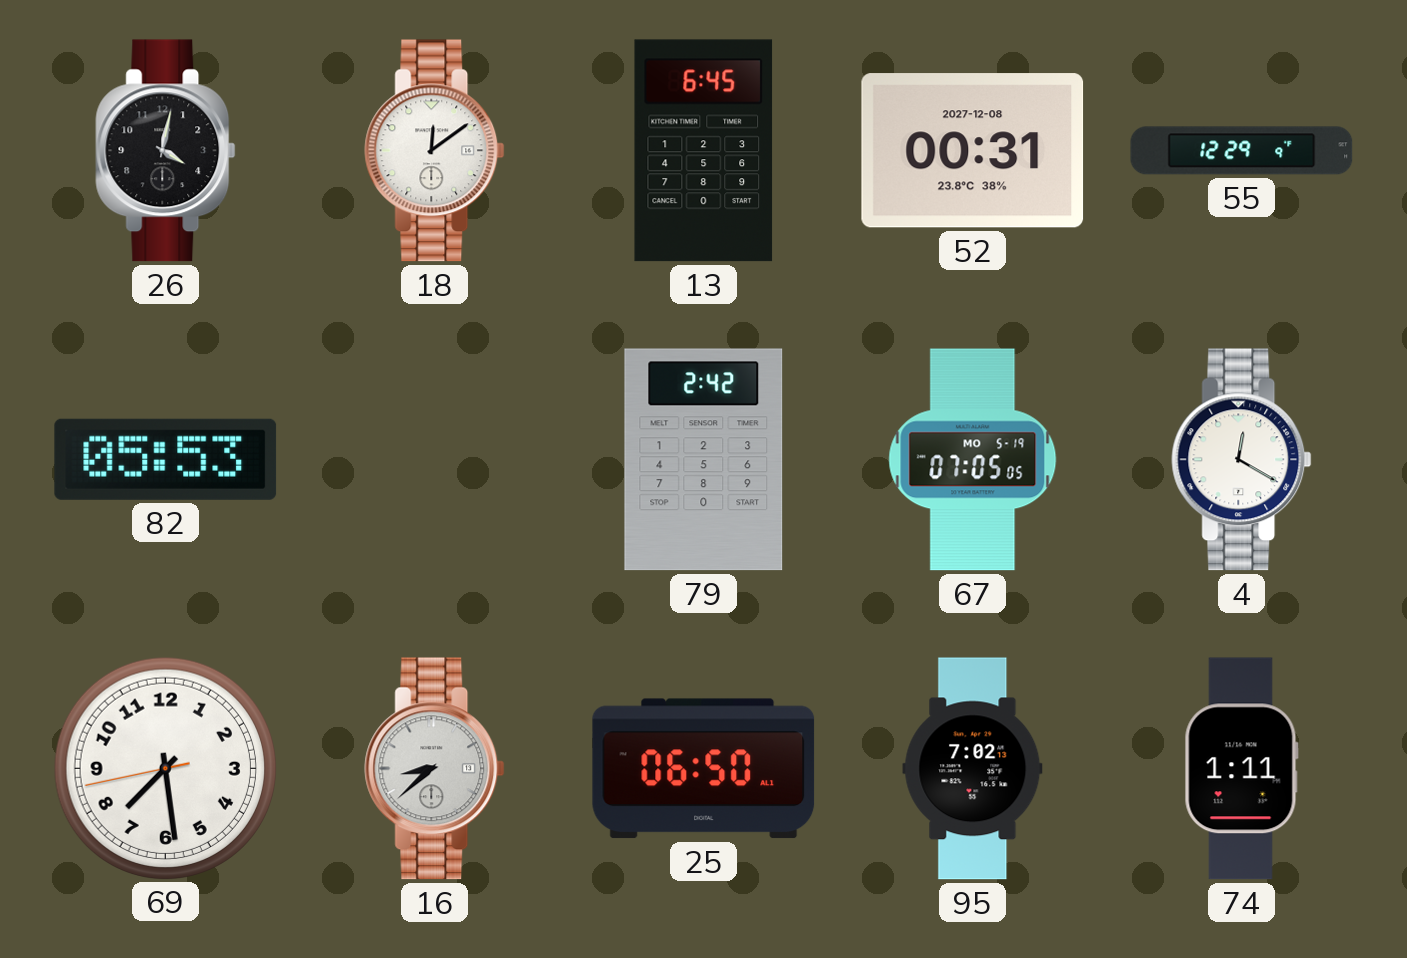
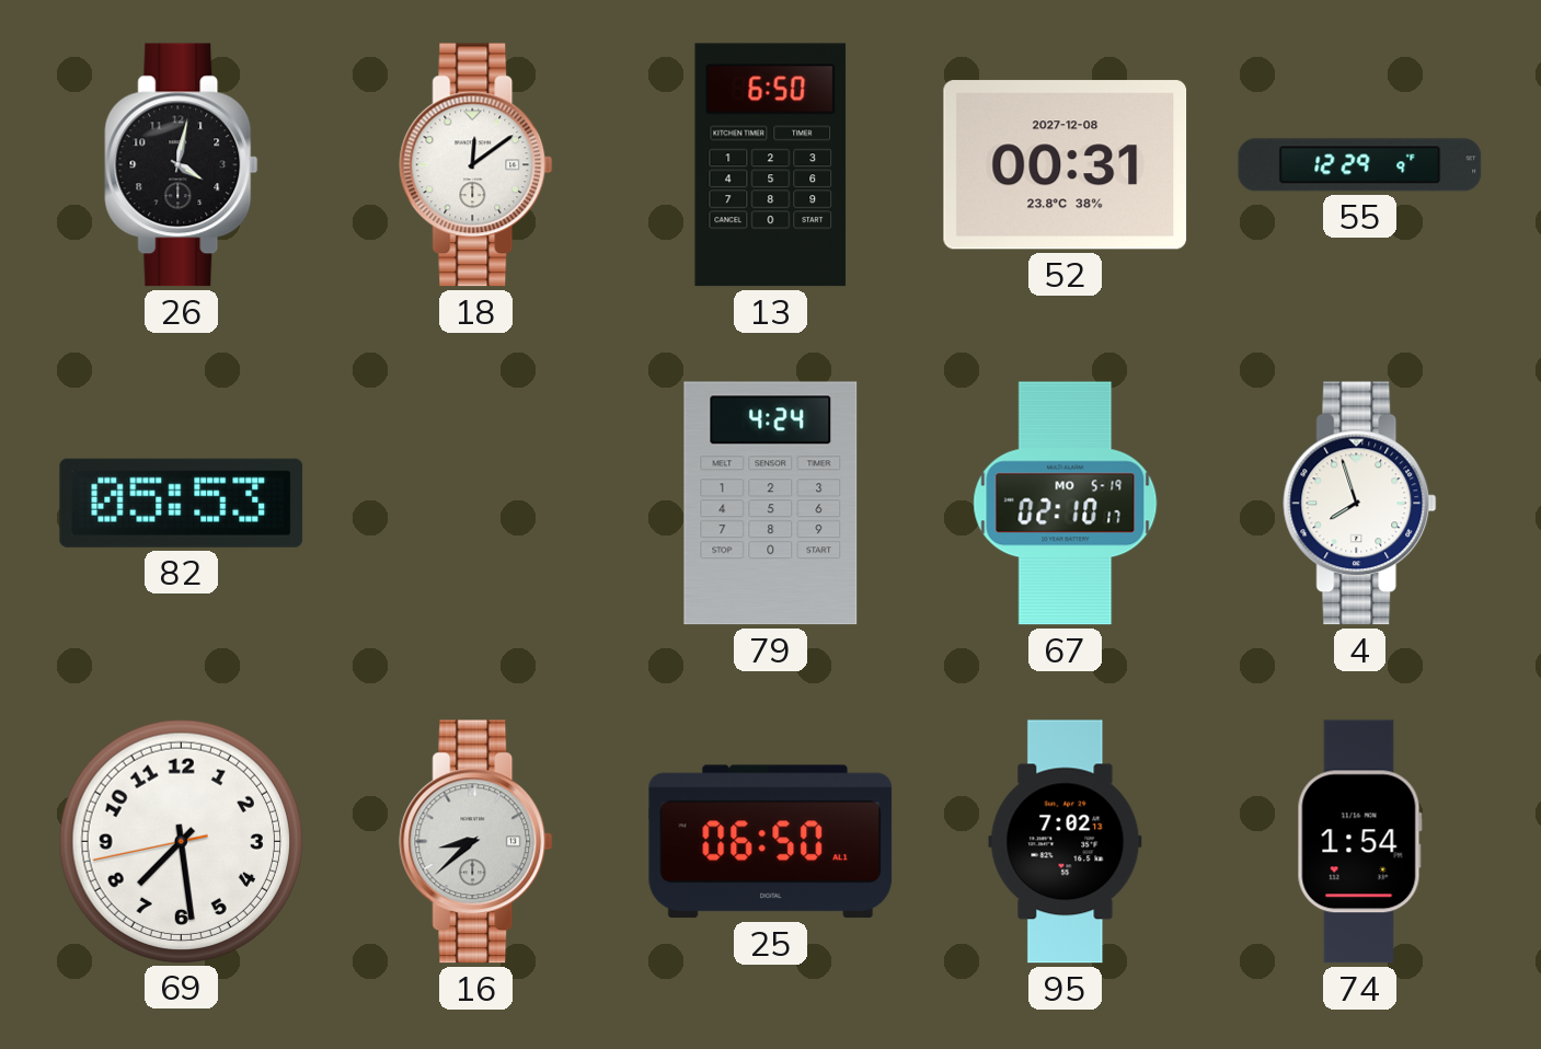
13: 6:45 -> 6:50 (771, 165)
79: 2:42 -> 4:24 (771, 504)
67: 07:05 -> 02:10 (1066, 504)
4: 12:20 -> 7:57 (1360, 504)
74: 1:11 -> 1:54 (1359, 842)
